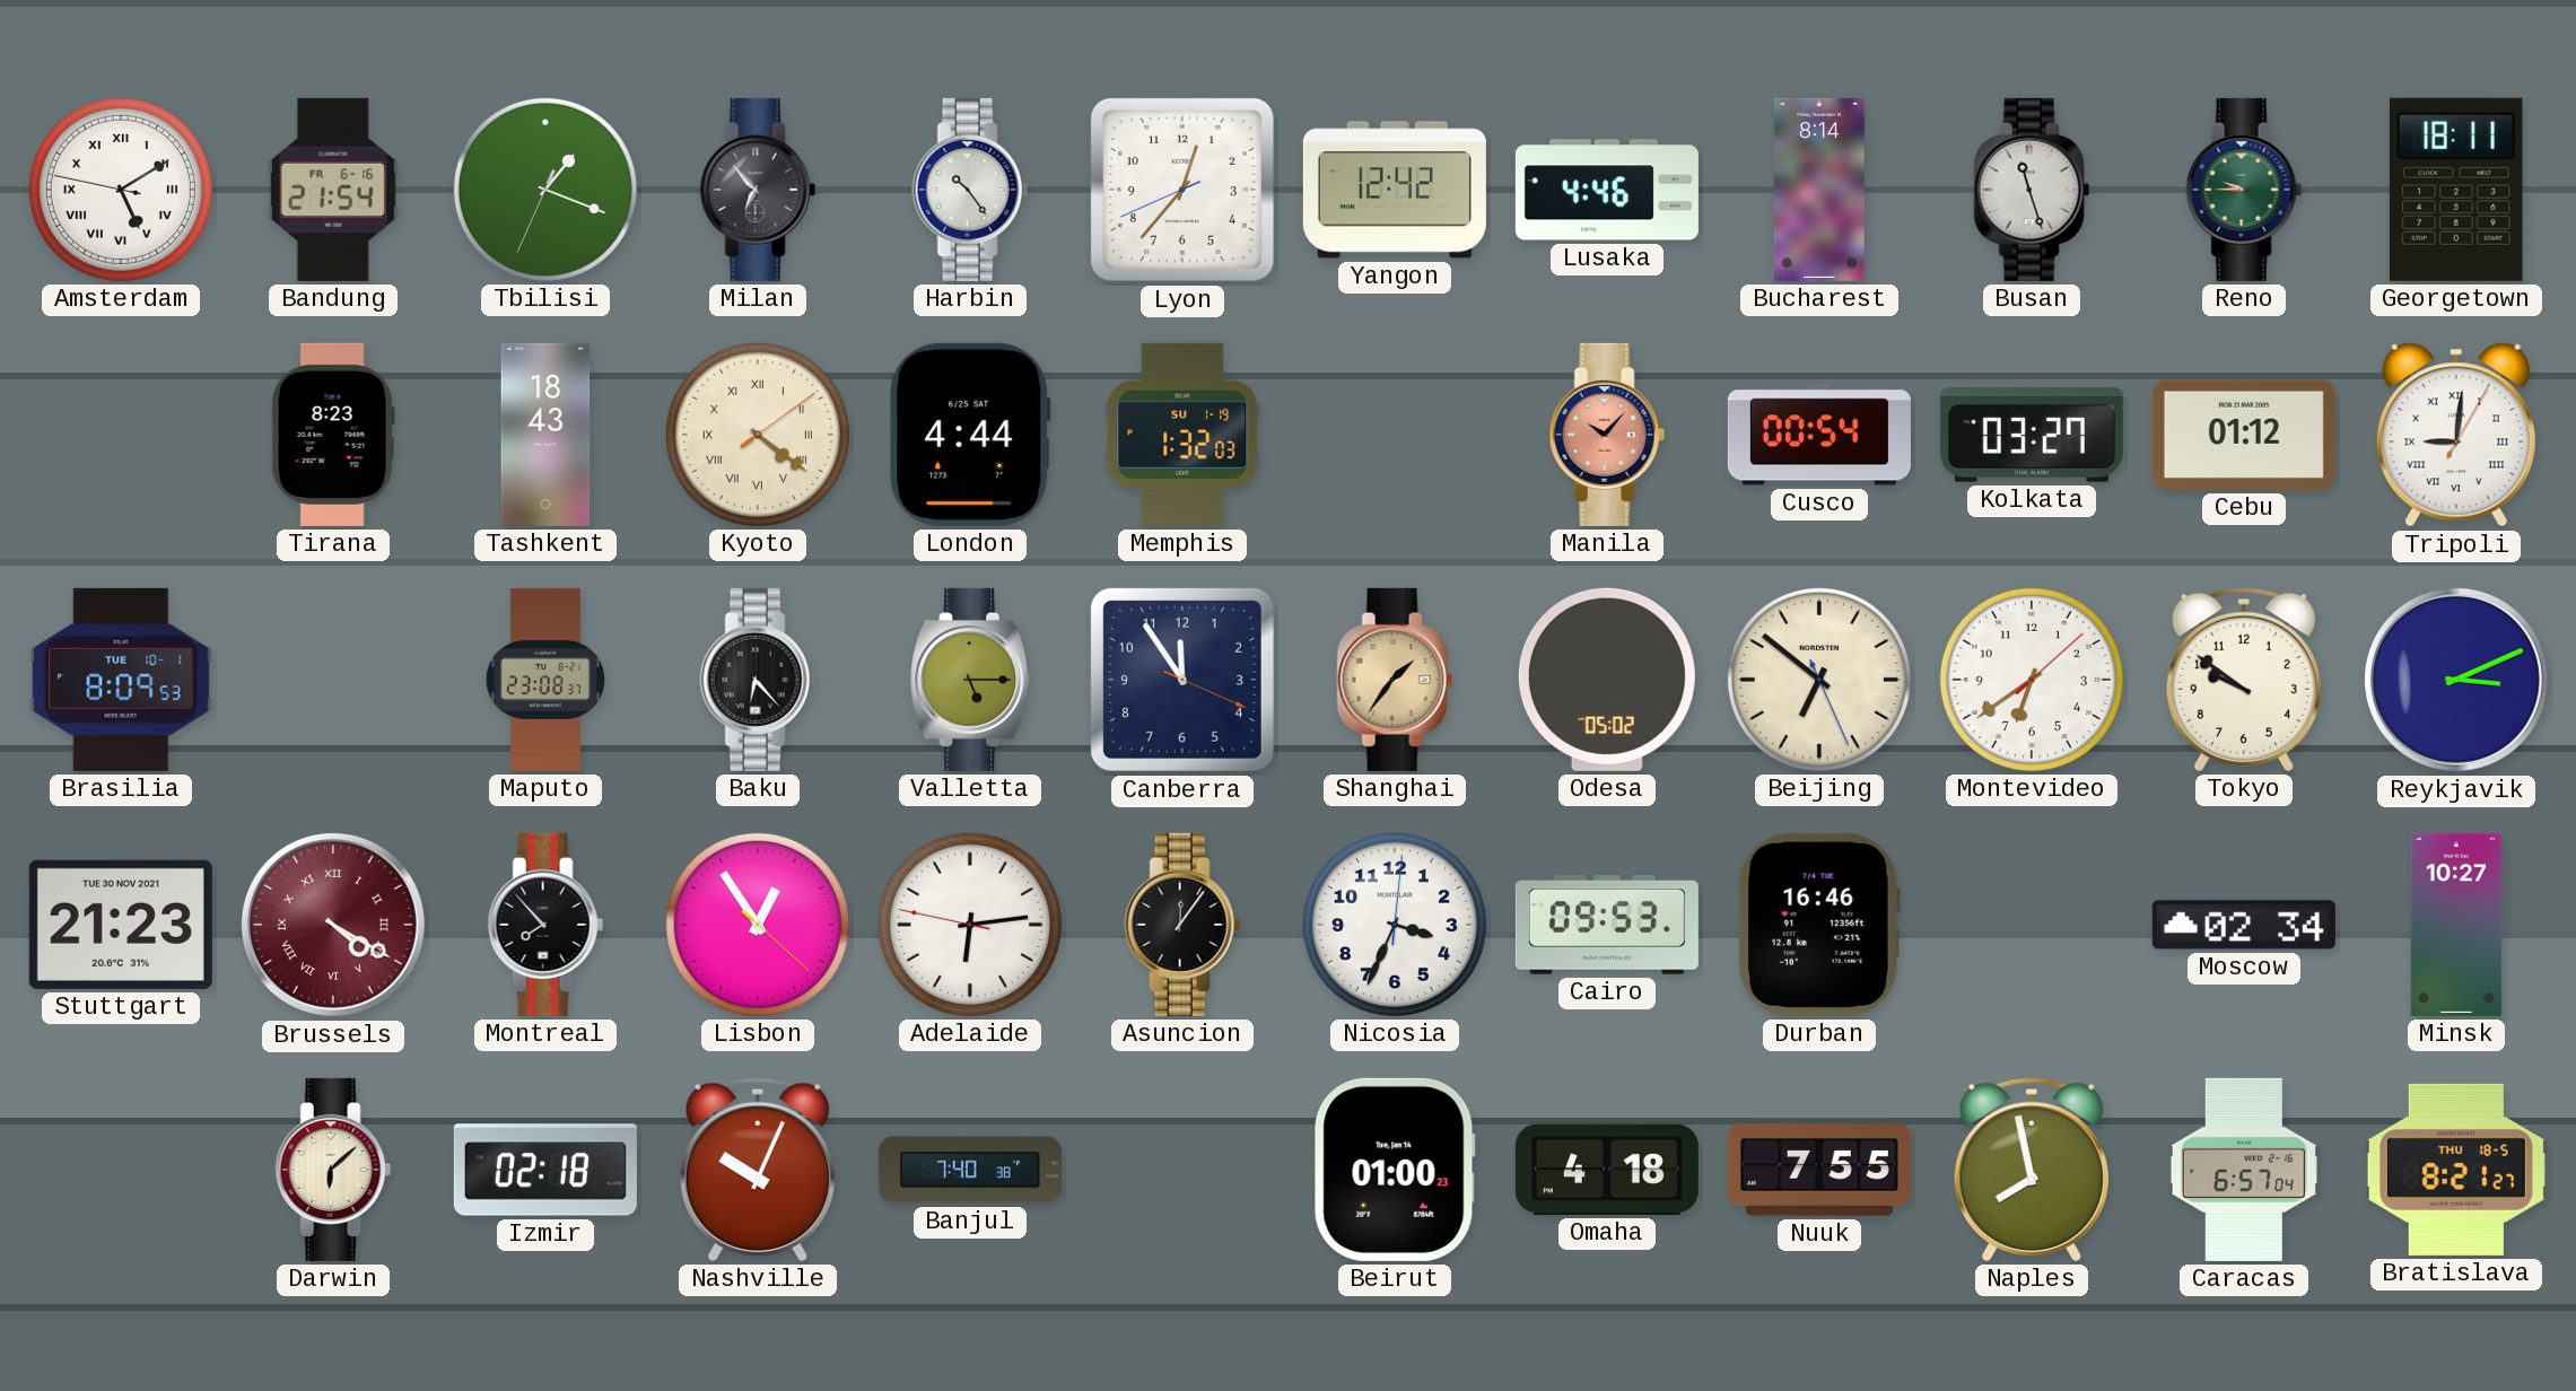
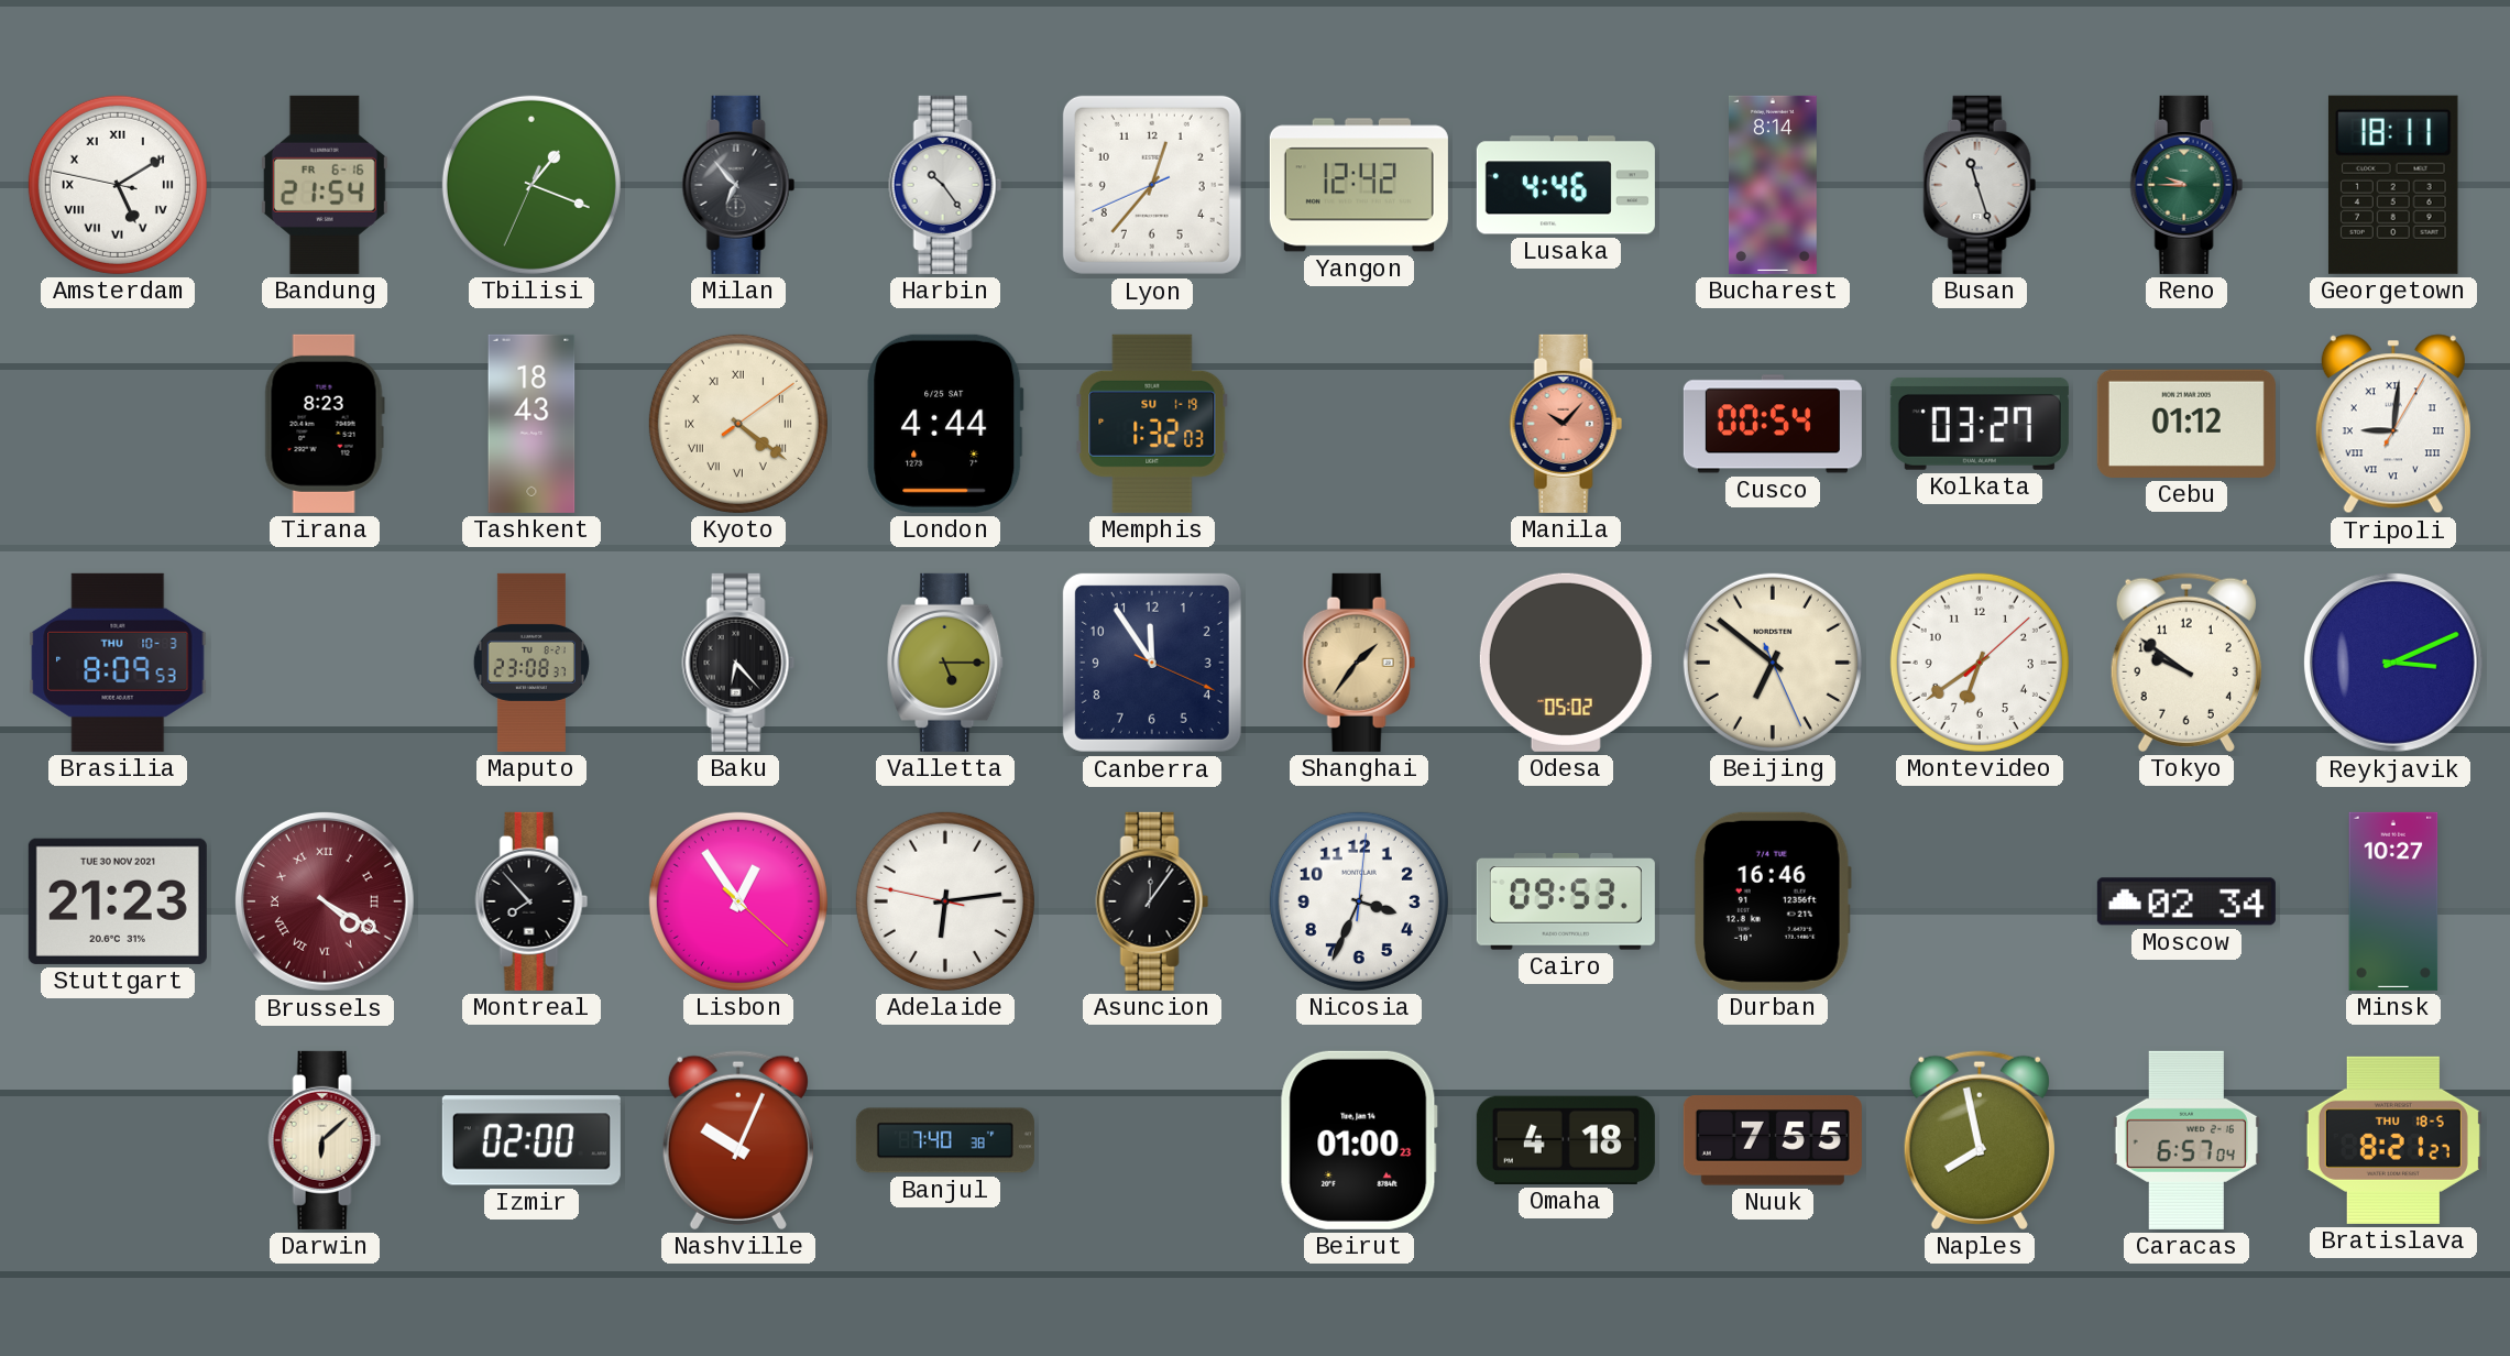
Brasilia date: TUE 10-1 -> THU 10-3 (118, 663)
Izmir: 02:18 -> 02:00 (531, 1140)
